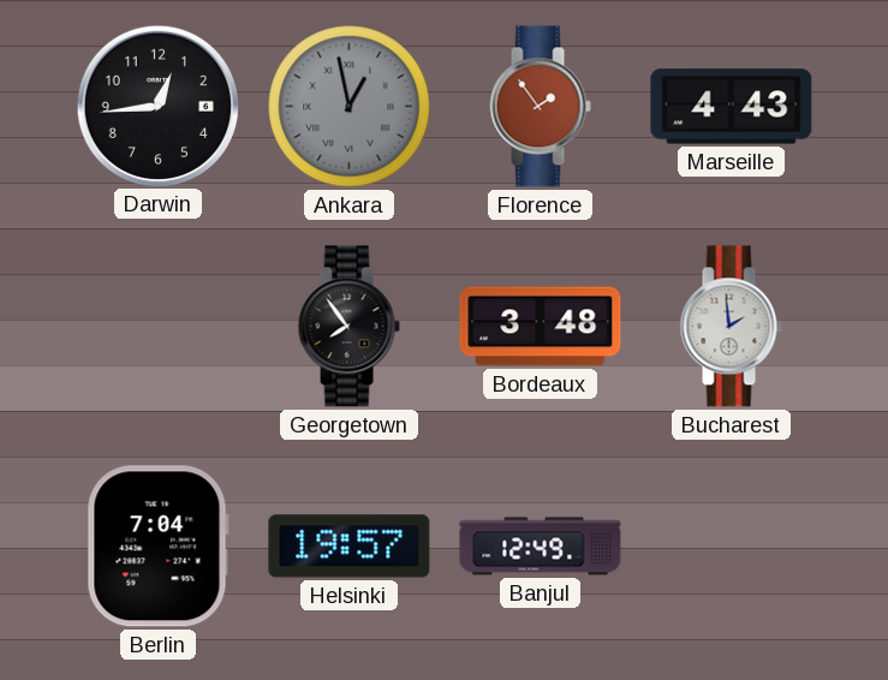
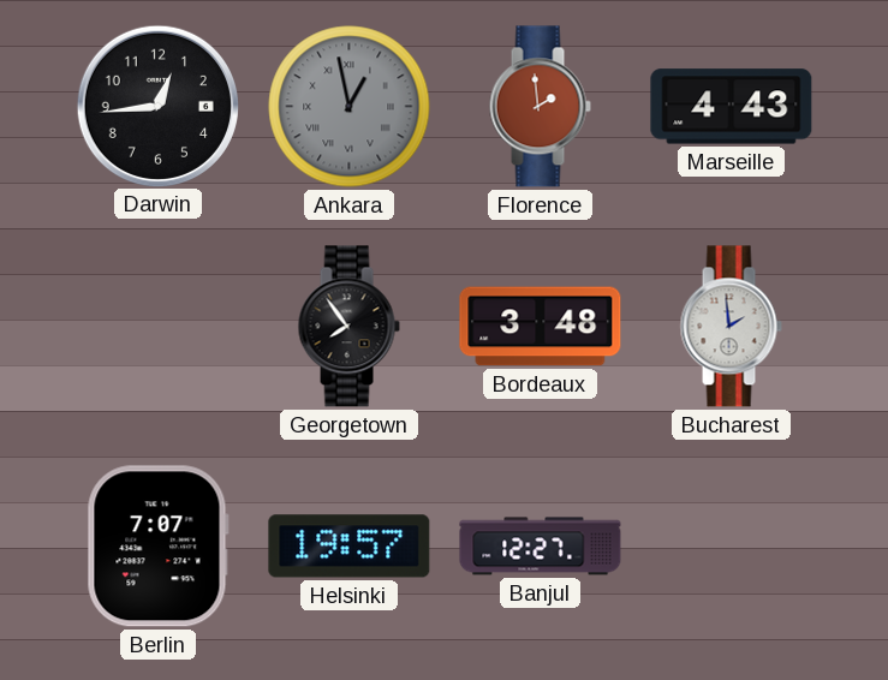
Florence: 1:54 -> 1:59 (540, 107)
Berlin: 7:04 -> 7:07 (157, 547)
Banjul: 12:49 -> 12:27 (541, 547)
